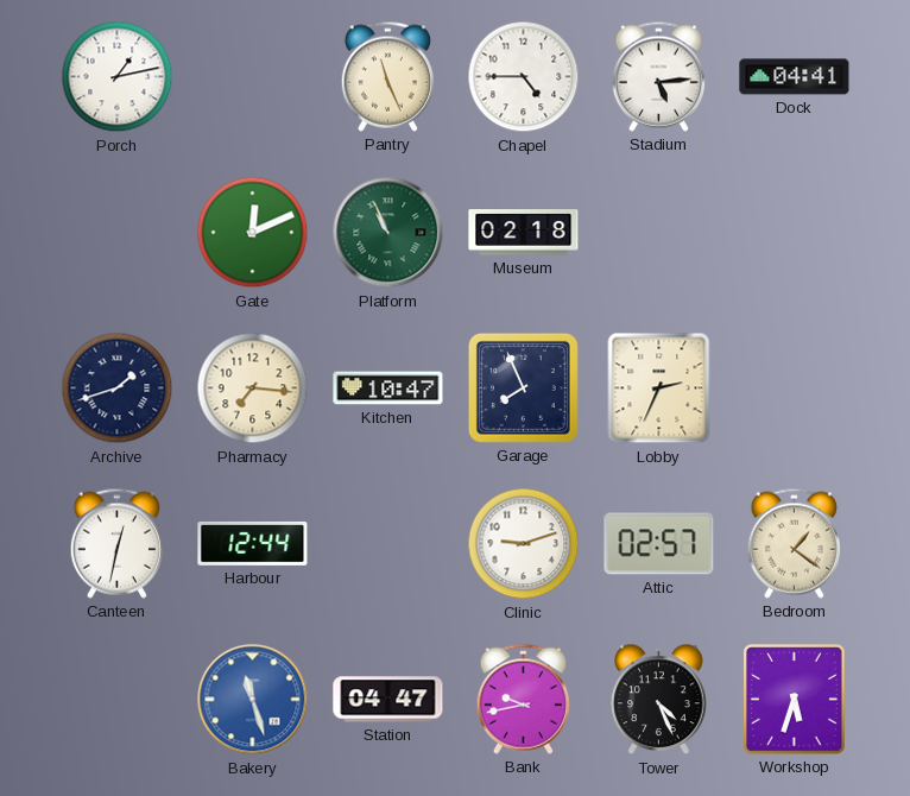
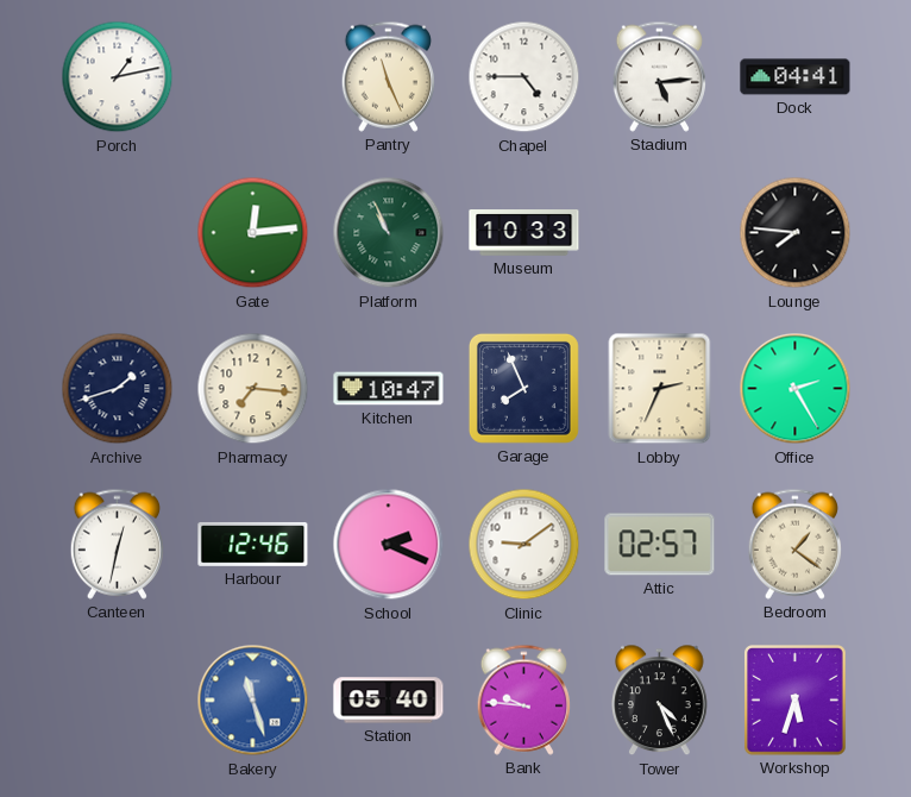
Gate: 12:11 -> 12:14 (253, 233)
Museum: 02:18 -> 10:33 (524, 233)
Lounge: none -> 7:46 (796, 233)
Office: none -> 2:25 (796, 389)
Harbour: 12:44 -> 12:46 (253, 544)
School: none -> 2:19 (389, 545)
Clinic: 9:12 -> 9:09 (524, 545)
Station: 04:47 -> 05:40 (389, 701)
Bank: 9:43 -> 9:46 (523, 699)
